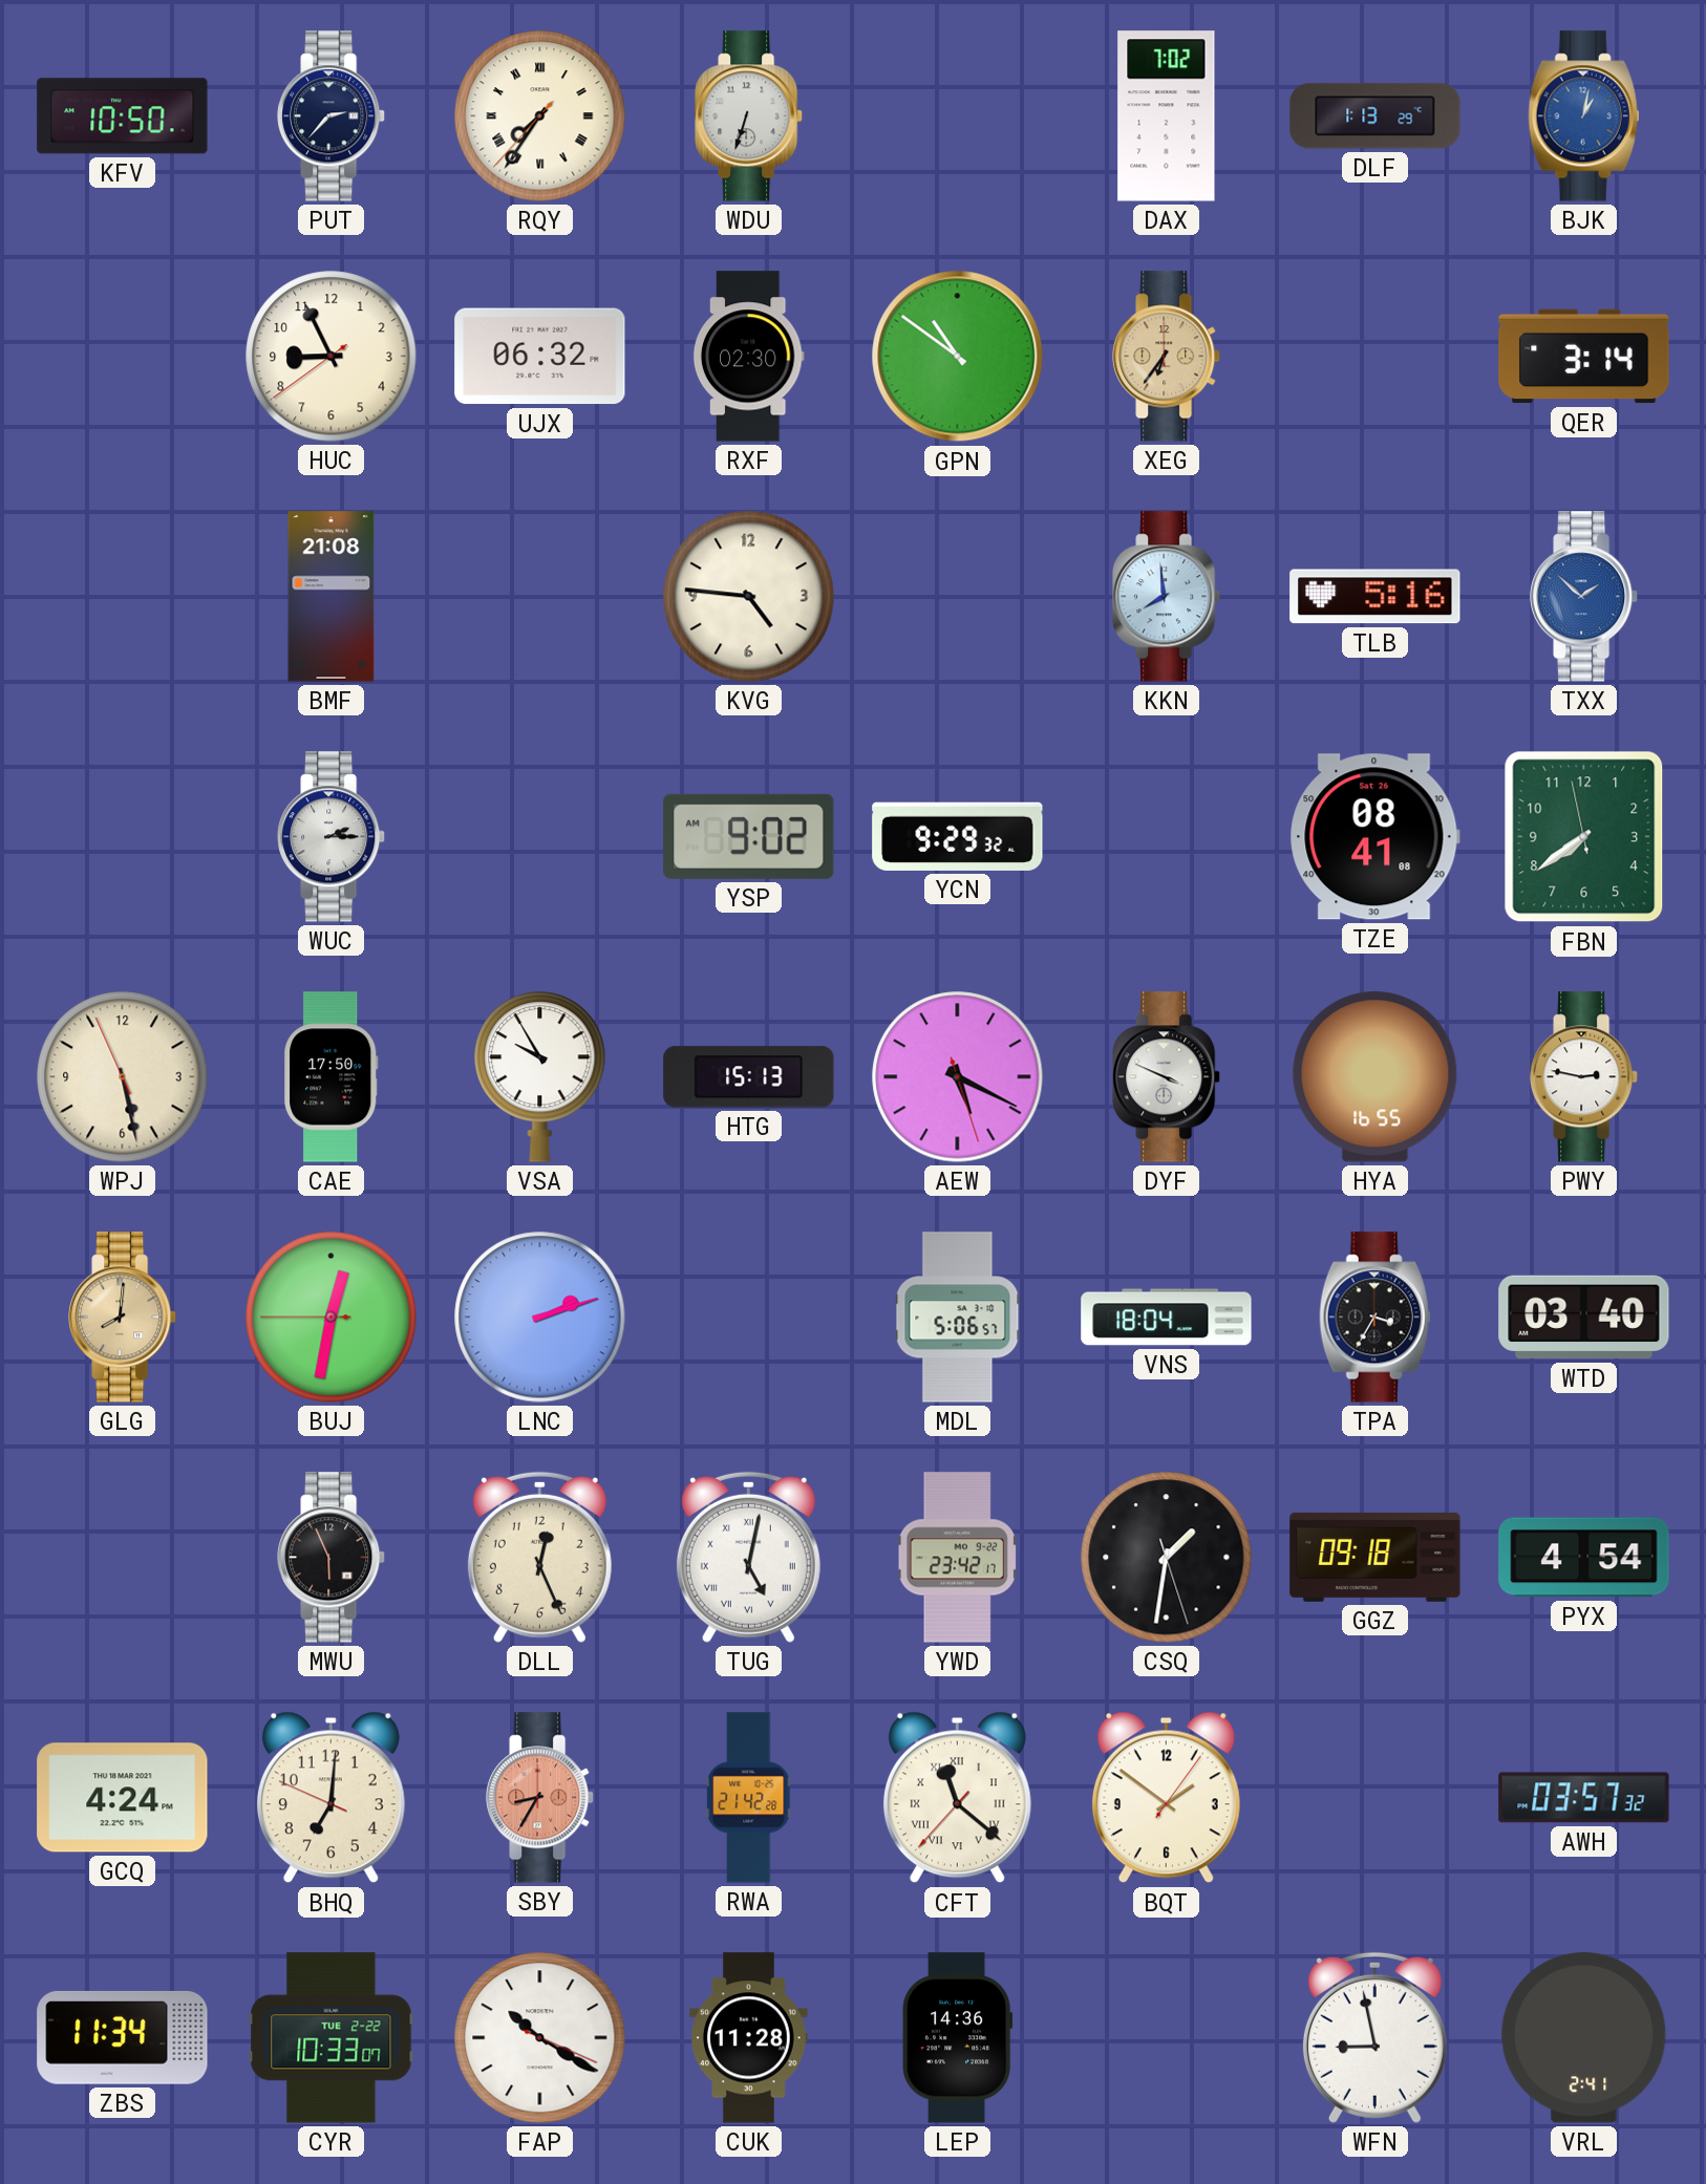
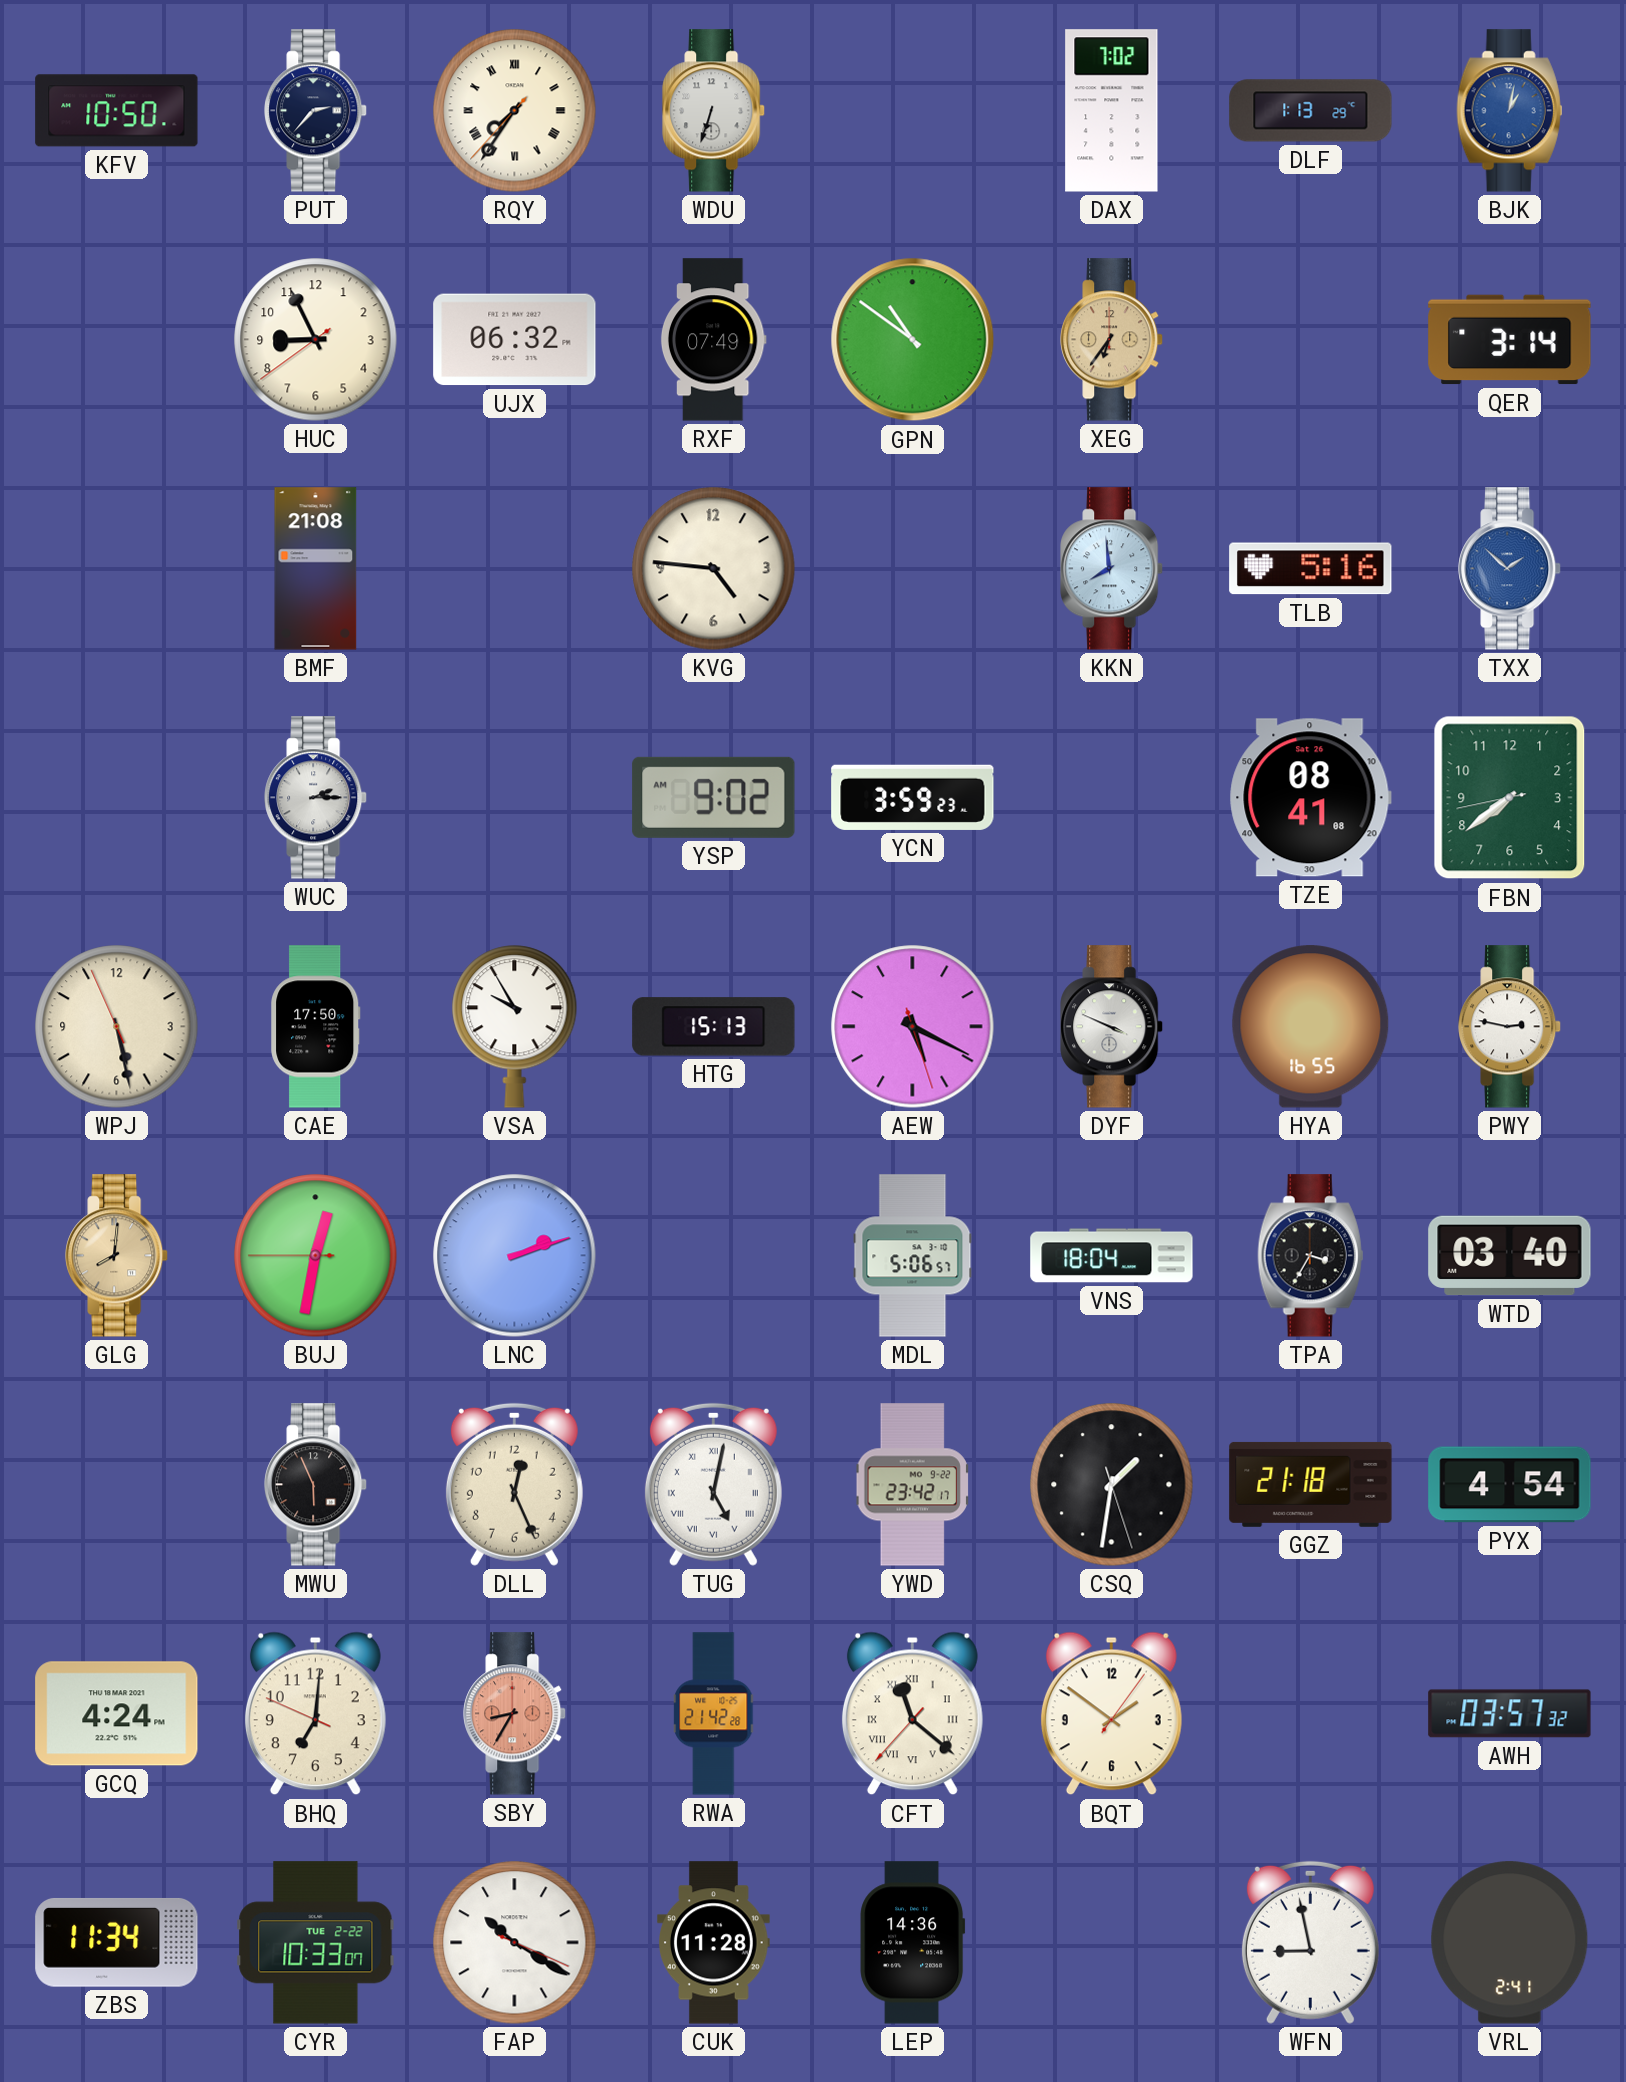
RXF: 02:30 -> 07:49 (713, 340)
YCN: 9:29 -> 3:59 (913, 797)
FBN: 7:38:58 -> 7:38:43 (1510, 798)
GGZ: 09:18 -> 21:18 (1311, 1484)
